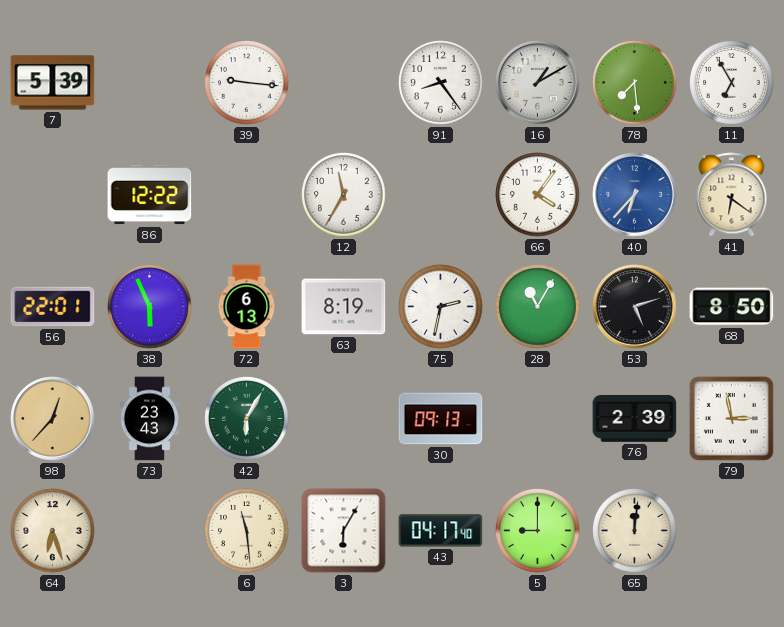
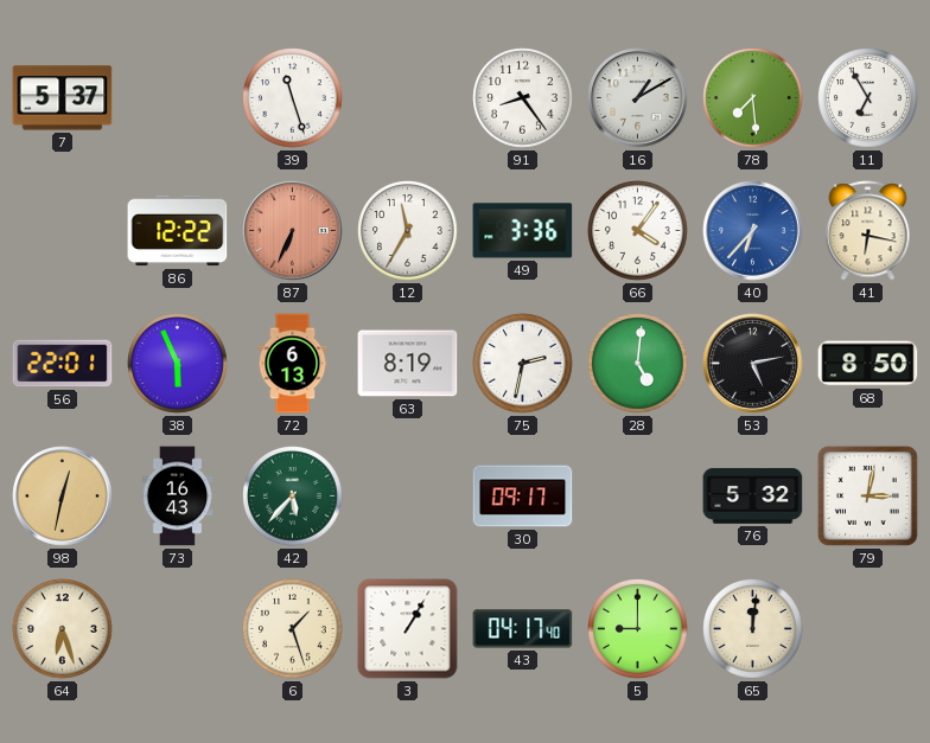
7: 5:39 -> 5:37 (63, 98)
39: 9:16 -> 11:27 (293, 98)
87: none -> 6:34 (293, 231)
49: none -> 3:36 (523, 231)
41: 6:21 -> 6:17 (868, 231)
28: 11:05 -> 5:01 (638, 364)
53: 5:12 -> 5:13 (753, 364)
98: 12:37 -> 12:32 (63, 497)
73: 23:43 -> 16:43 (178, 497)
42: 6:05 -> 5:37 (293, 497)
30: 09:13 -> 09:17 (523, 497)
76: 2:39 -> 5:32 (753, 495)
79: 2:58 -> 3:02 (867, 495)
6: 11:29 -> 1:27 (293, 629)
3: 6:05 -> 1:05 (408, 629)
